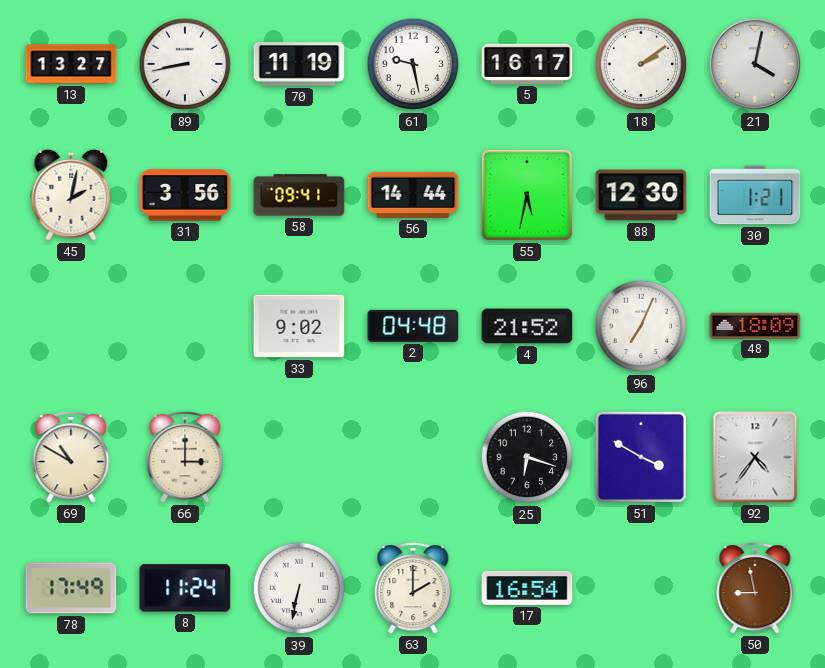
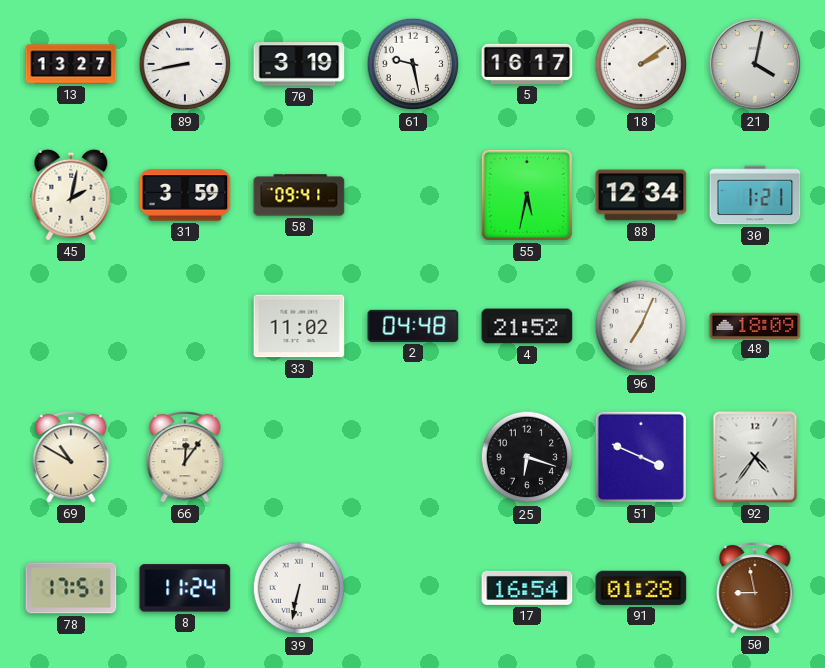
70: 11:19 -> 3:19 (299, 64)
31: 3:56 -> 3:59 (185, 195)
56: 14:44 -> none (413, 195)
88: 12:30 -> 12:34 (641, 195)
33: 9:02 -> 11:02 (299, 326)
66: 3:00 -> 12:06 (185, 457)
51: 3:50 -> 3:49 (641, 457)
78: 17:49 -> 17:51 (71, 588)
63: 2:00 -> none (413, 588)
91: none -> 01:28 (641, 588)
